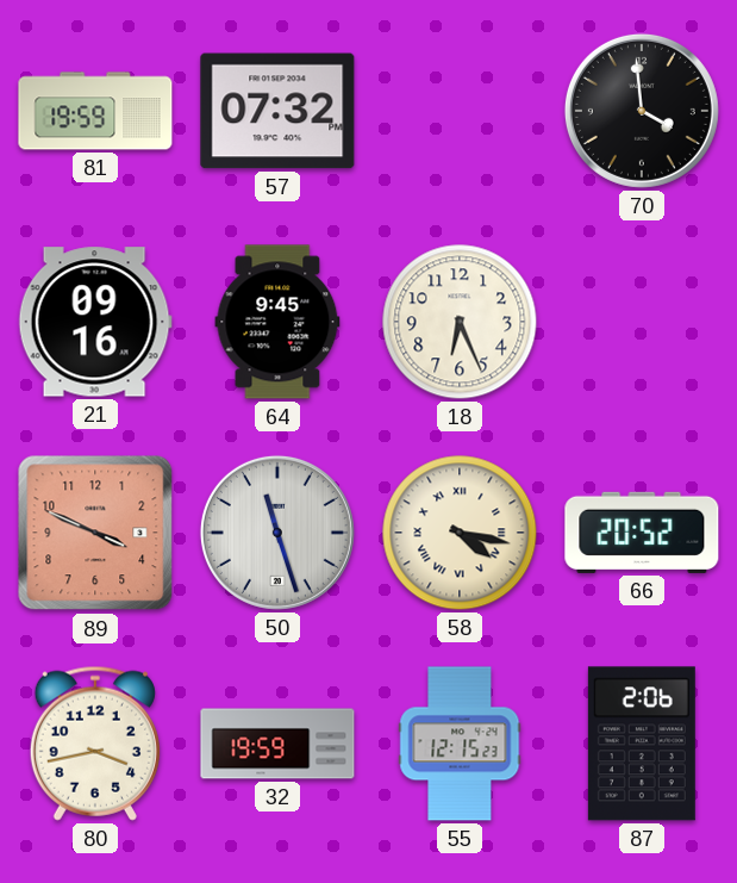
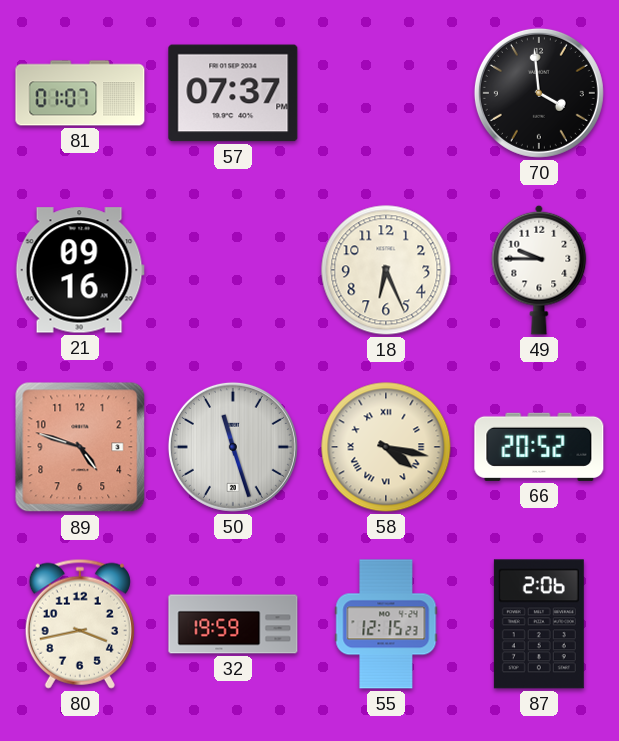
81: 19:59 -> 01:07 (80, 93)
57: 07:32 -> 07:37 (233, 93)
64: 9:45 -> none (277, 322)
49: none -> 9:45 (539, 270)
89: 3:49 -> 4:48 (80, 447)
